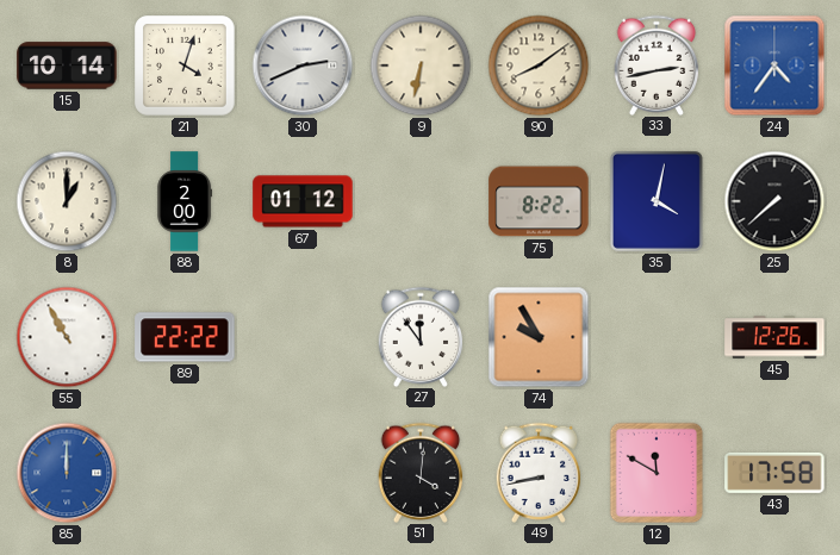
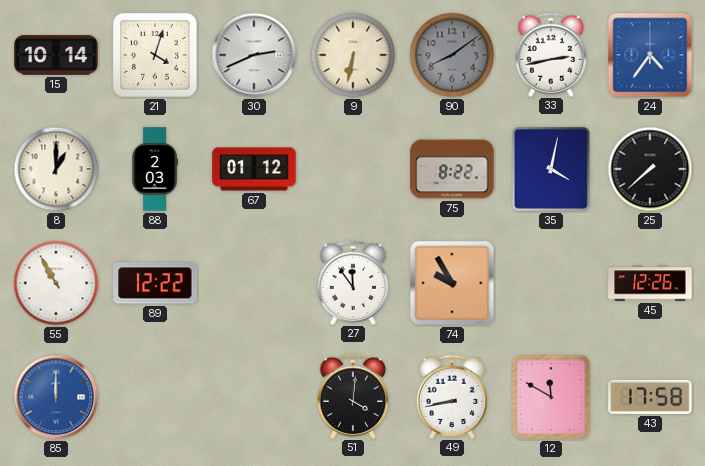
90 dial: cream -> grey (452, 55)
88: 2:00 -> 2:03 (154, 169)
89: 22:22 -> 12:22 (155, 283)
